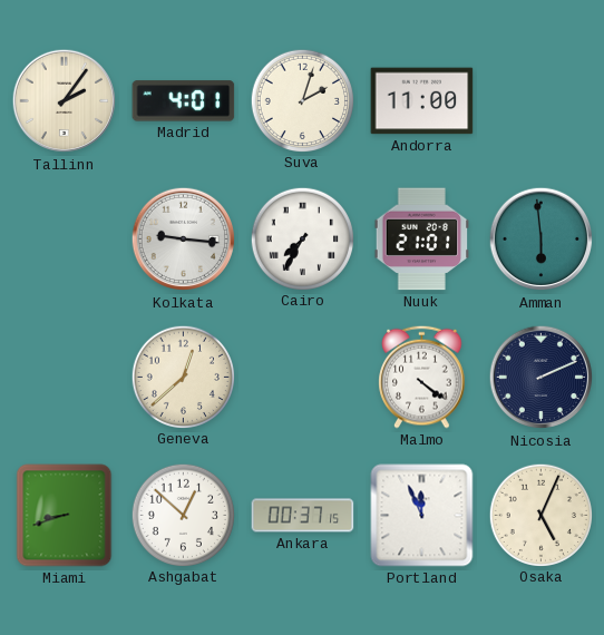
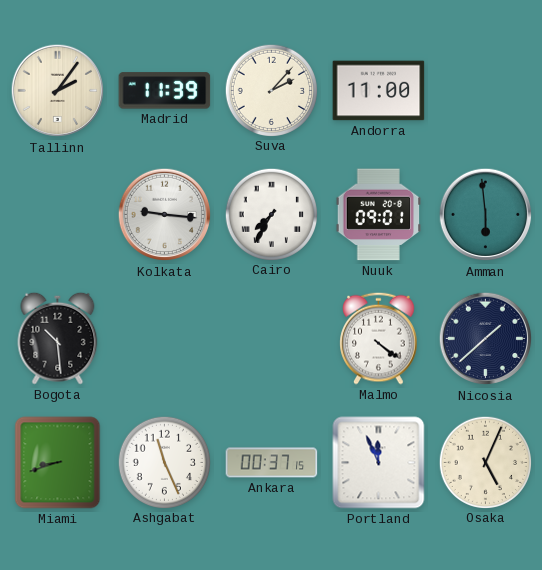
Madrid: 4:01 -> 11:39 (165, 91)
Suva: 2:03 -> 2:07 (271, 90)
Nuuk: 21:01 -> 09:01 (379, 215)
Bogota: none -> 10:29 (58, 338)
Geneva: 12:38 -> none (183, 377)
Nicosia: 2:11 -> 1:38 (486, 339)
Ashgabat: 12:52 -> 11:26 (164, 462)
